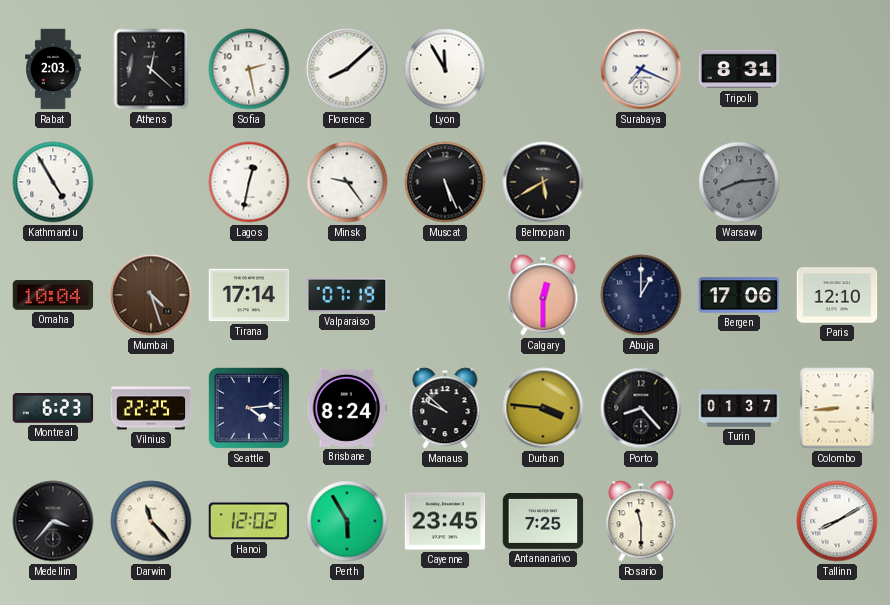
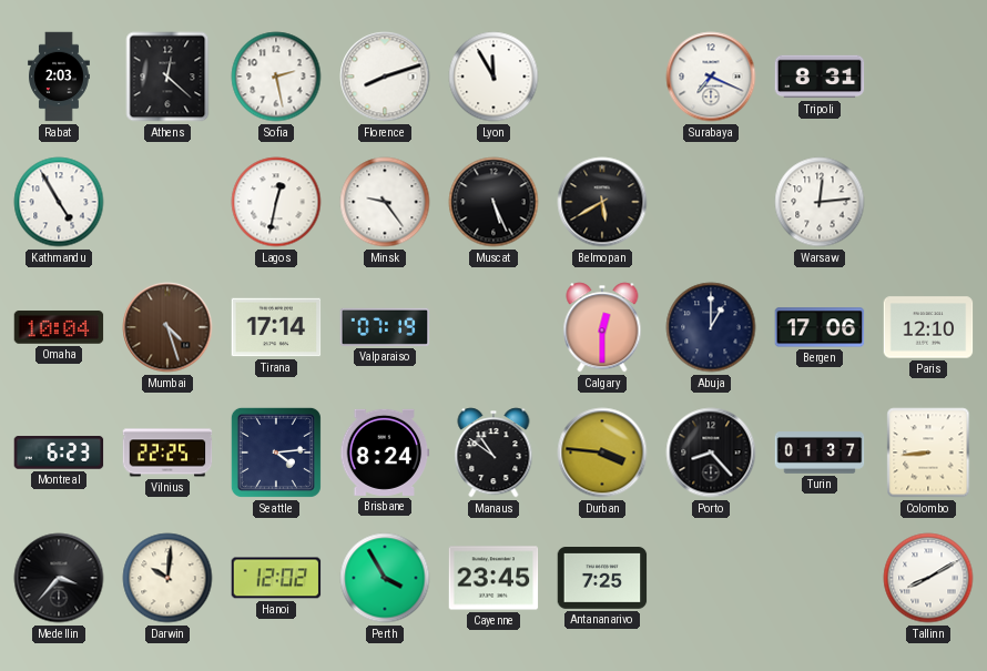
Florence: 8:08 -> 8:12 (385, 77)
Warsaw: 8:14 -> 12:14 (820, 202)
Warsaw dial: grey -> white (820, 202)
Manaus: 9:52 -> 10:51 (493, 453)
Darwin: 11:23 -> 10:01 (167, 578)
Perth: 5:55 -> 3:55 (385, 578)
Rosario: 11:30 -> none (641, 521)
